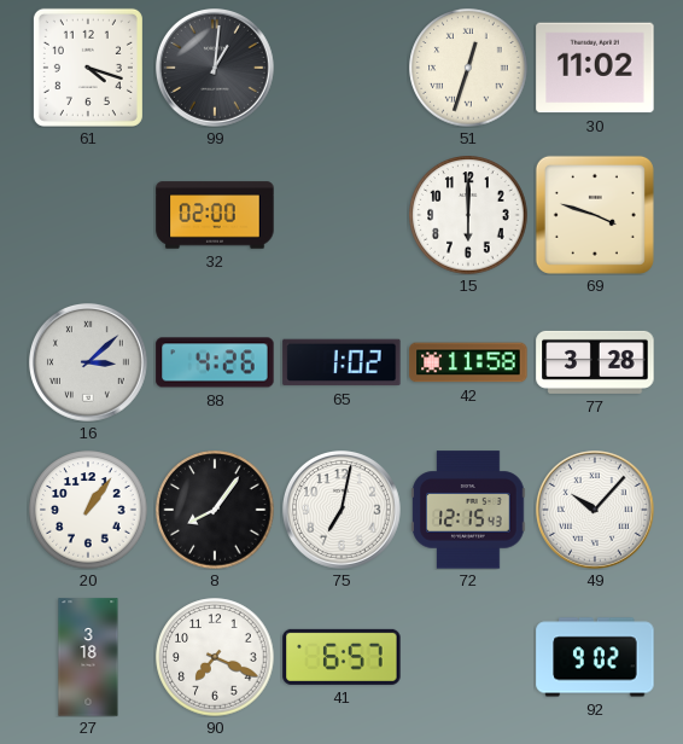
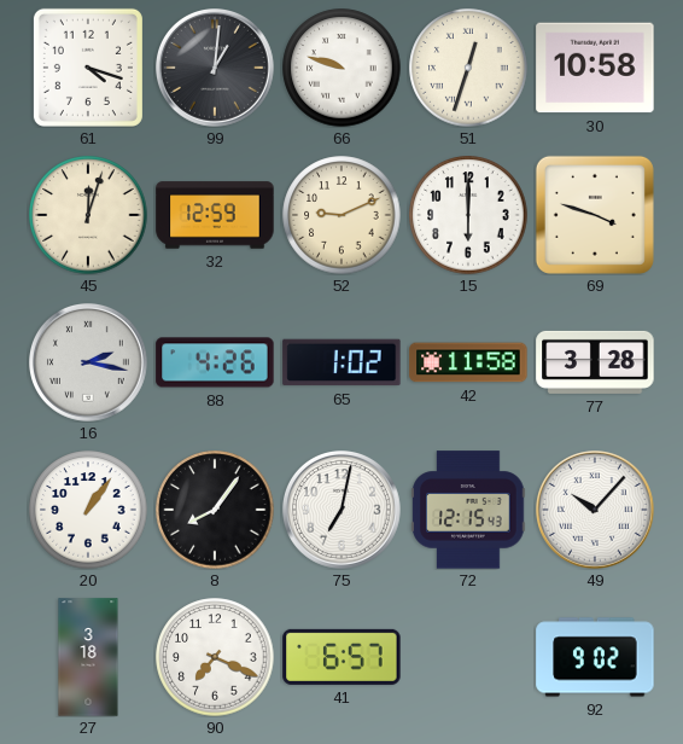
66: none -> 9:48 (341, 68)
30: 11:02 -> 10:58 (595, 68)
45: none -> 12:03 (88, 215)
32: 02:00 -> 12:59 (215, 215)
52: none -> 9:11 (341, 215)
16: 3:08 -> 2:17 (89, 364)
